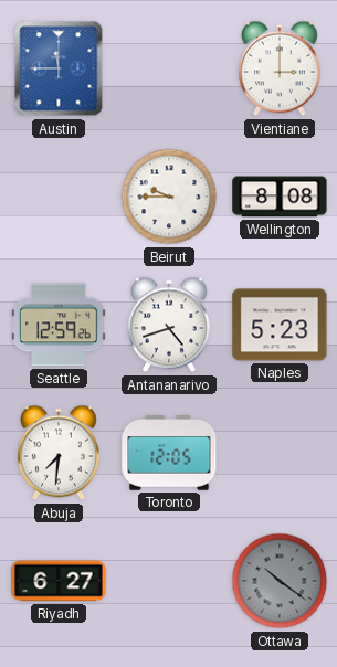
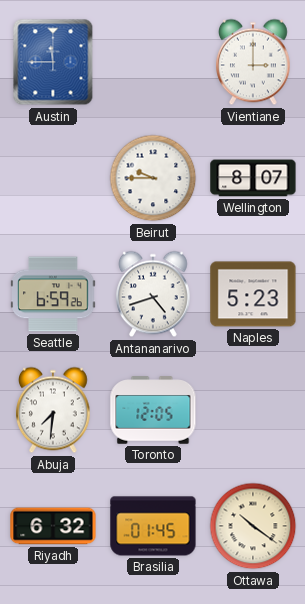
Wellington: 8:08 -> 8:07 (253, 178)
Seattle: 12:59 -> 6:59 (53, 294)
Riyadh: 6:27 -> 6:32 (53, 526)
Brasilia: none -> 01:45 (153, 526)
Ottawa dial: grey -> cream (253, 526)
